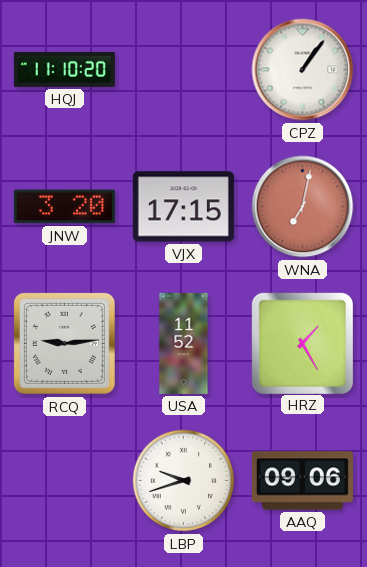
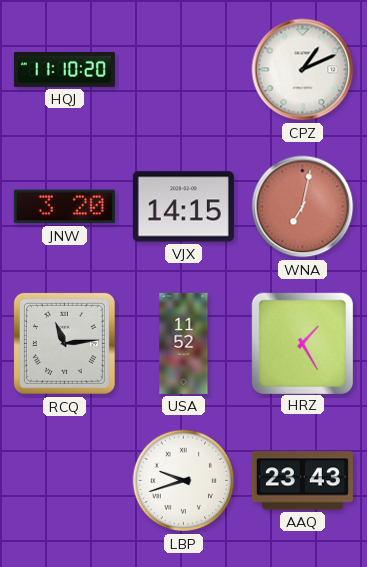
CPZ: 1:06 -> 1:11 (303, 70)
VJX: 17:15 -> 14:15 (183, 207)
RCQ: 9:14 -> 11:14 (64, 343)
AAQ: 09:06 -> 23:43 (302, 481)
